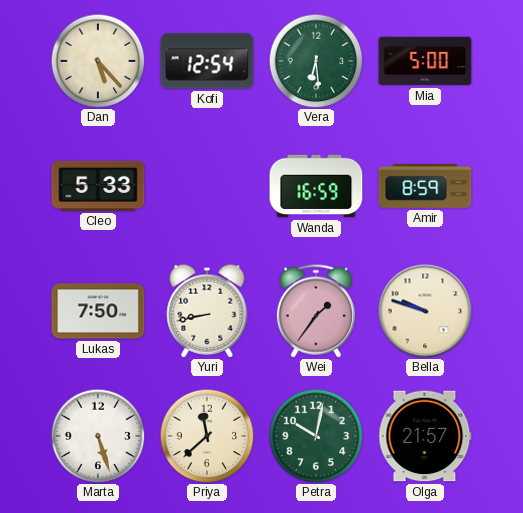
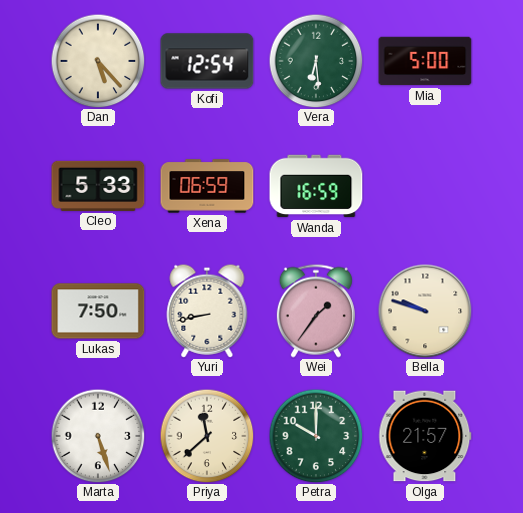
Xena: none -> 06:59 (207, 186)
Amir: 8:59 -> none (425, 186)
Petra: 10:02 -> 10:00 (316, 436)
